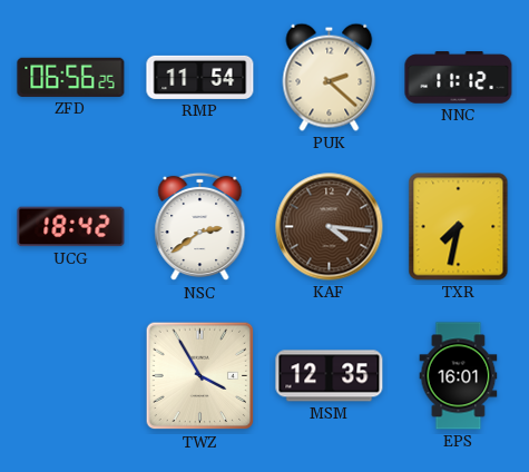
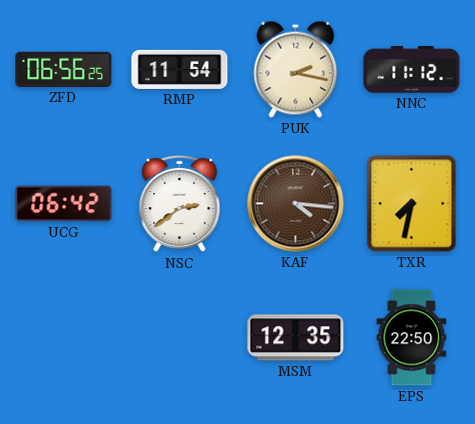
PUK: 2:22 -> 2:17 (296, 69)
UCG: 18:42 -> 06:42 (64, 204)
TWZ: 3:55 -> none (200, 376)
EPS: 16:01 -> 22:50 (412, 338)
